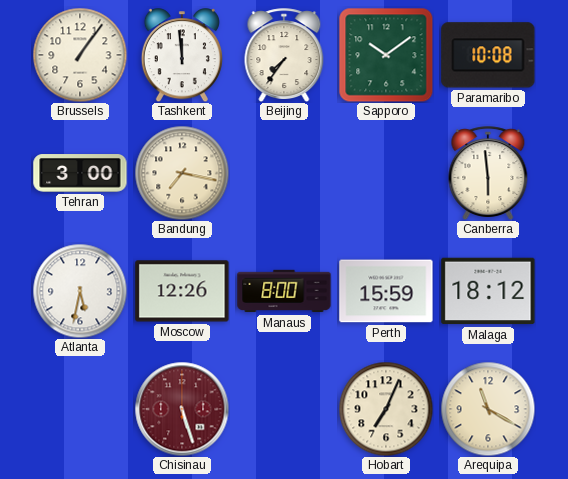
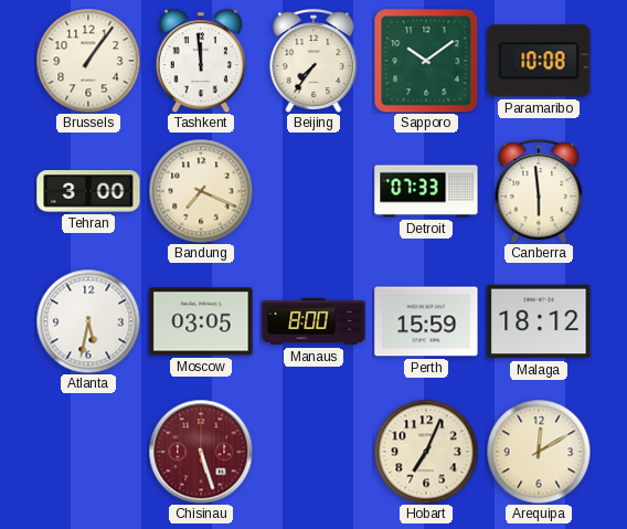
Bandung: 7:17 -> 7:19 (201, 191)
Detroit: none -> 07:33 (426, 191)
Moscow: 12:26 -> 03:05 (201, 321)
Arequipa: 11:20 -> 12:10 (539, 452)
